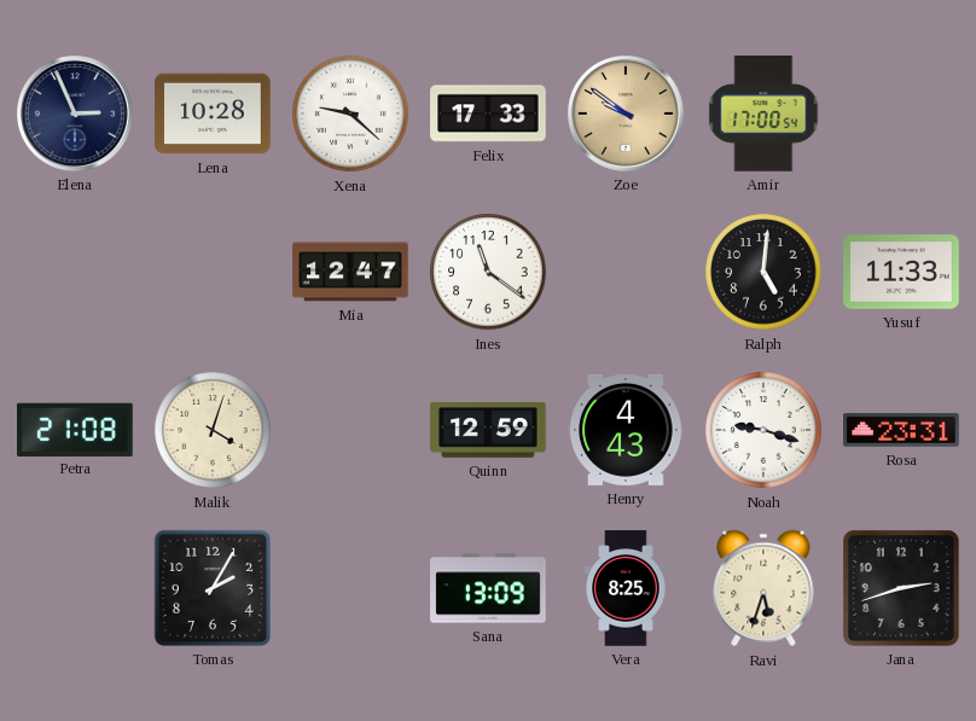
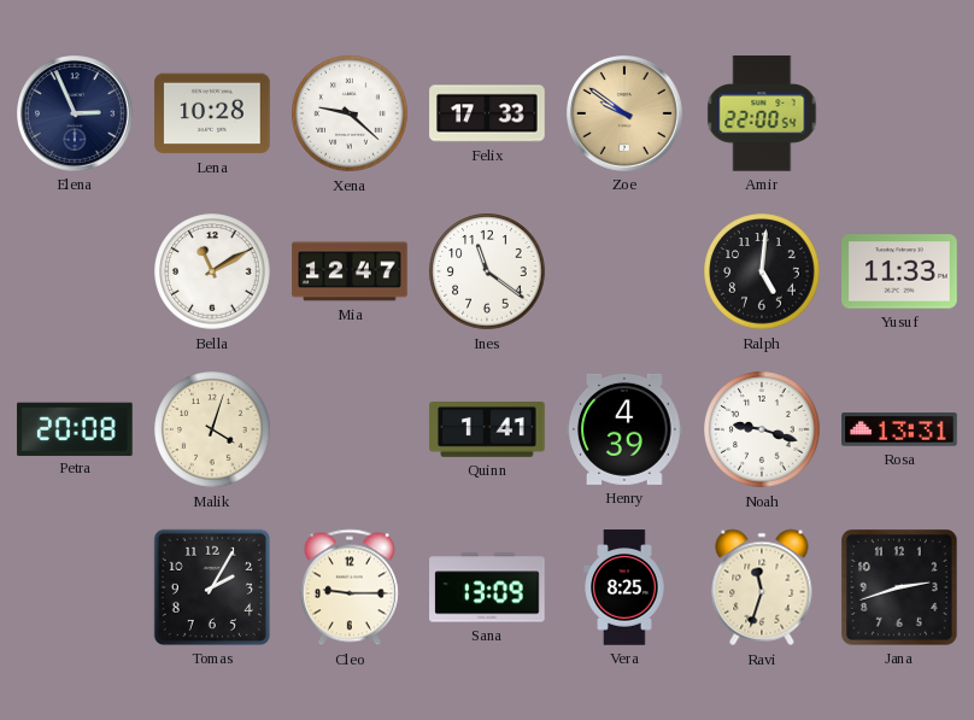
Amir: 17:00 -> 22:00 (762, 113)
Bella: none -> 11:10 (212, 271)
Petra: 21:08 -> 20:08 (76, 428)
Quinn: 12:59 -> 1:41 (487, 431)
Henry: 4:43 -> 4:39 (624, 429)
Rosa: 23:31 -> 13:31 (899, 429)
Cleo: none -> 9:15 (350, 587)
Ravi: 5:33 -> 11:33 (762, 587)
